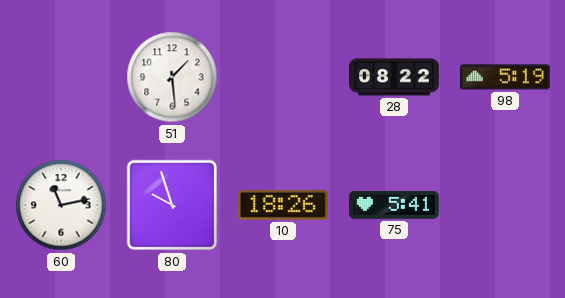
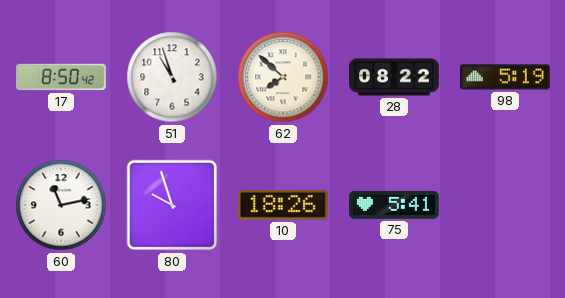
17: none -> 8:50 (62, 77)
51: 1:29 -> 10:57 (172, 77)
62: none -> 7:52 (283, 77)
